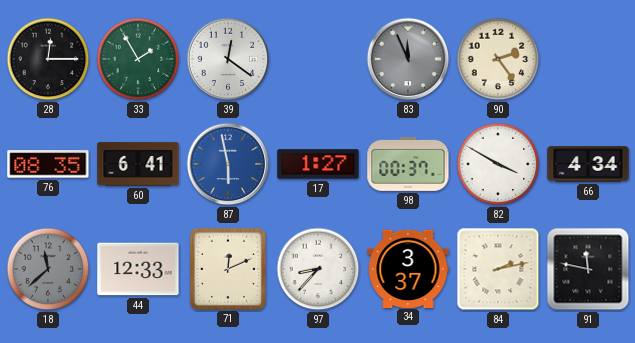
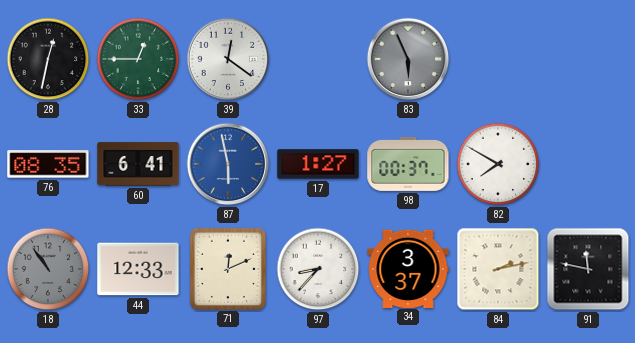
28: 12:15 -> 12:32 (48, 59)
33: 1:55 -> 12:45 (138, 59)
83: 11:56 -> 5:56 (408, 59)
90: 2:24 -> none (498, 59)
82: 3:50 -> 7:50 (498, 164)
66: 4:34 -> none (588, 164)
18: 11:38 -> 10:54 (48, 269)
